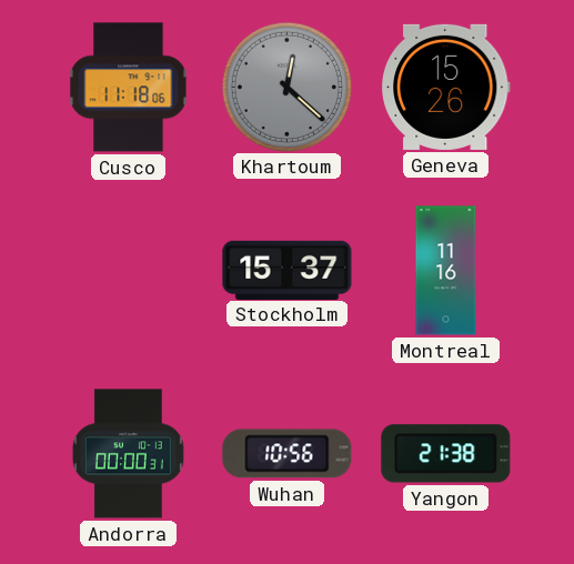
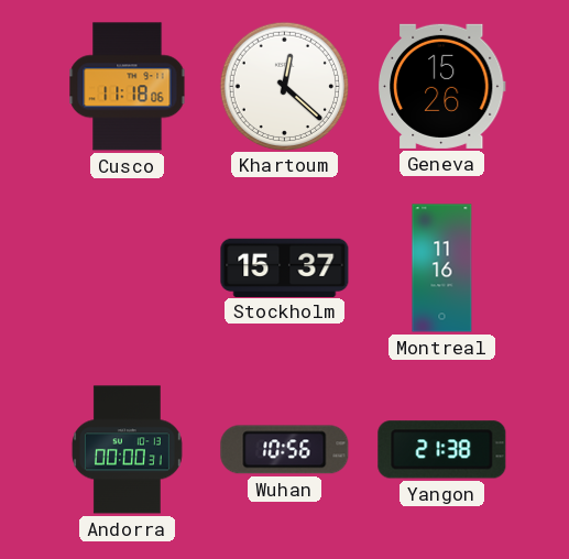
Khartoum dial: grey -> white (284, 86)
